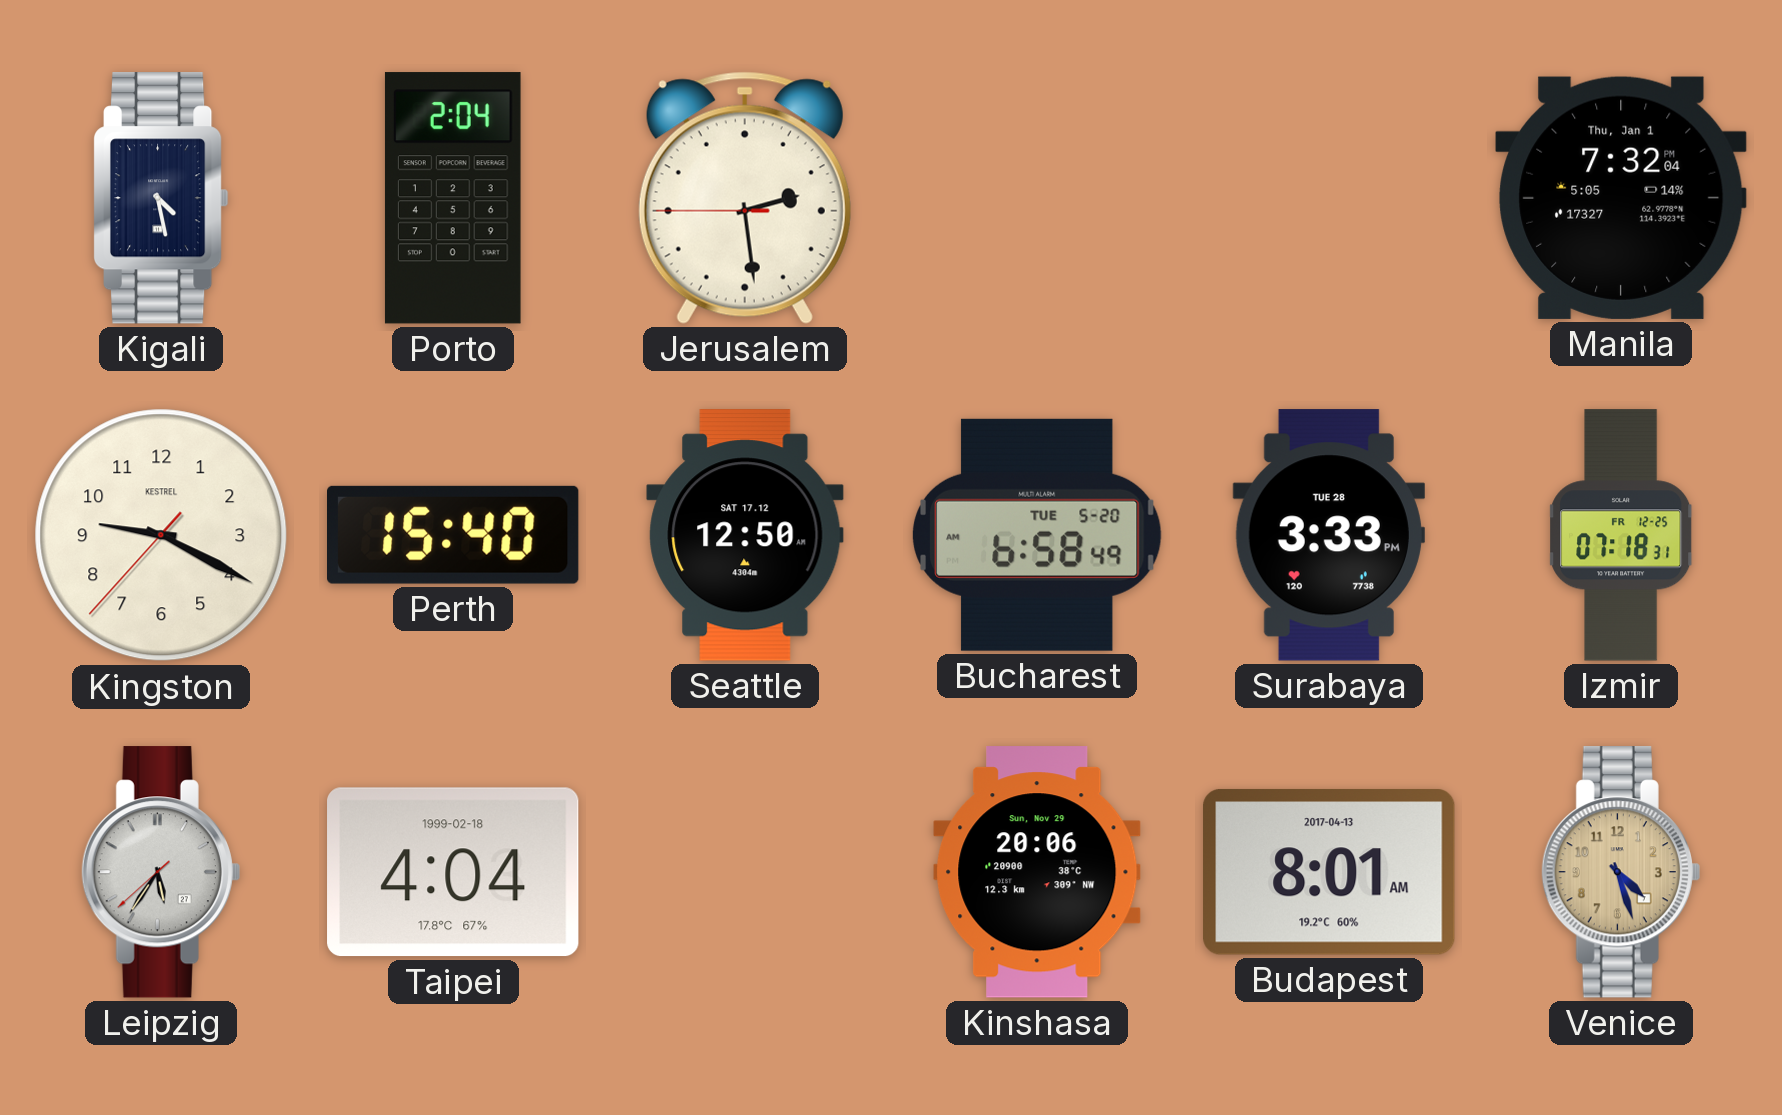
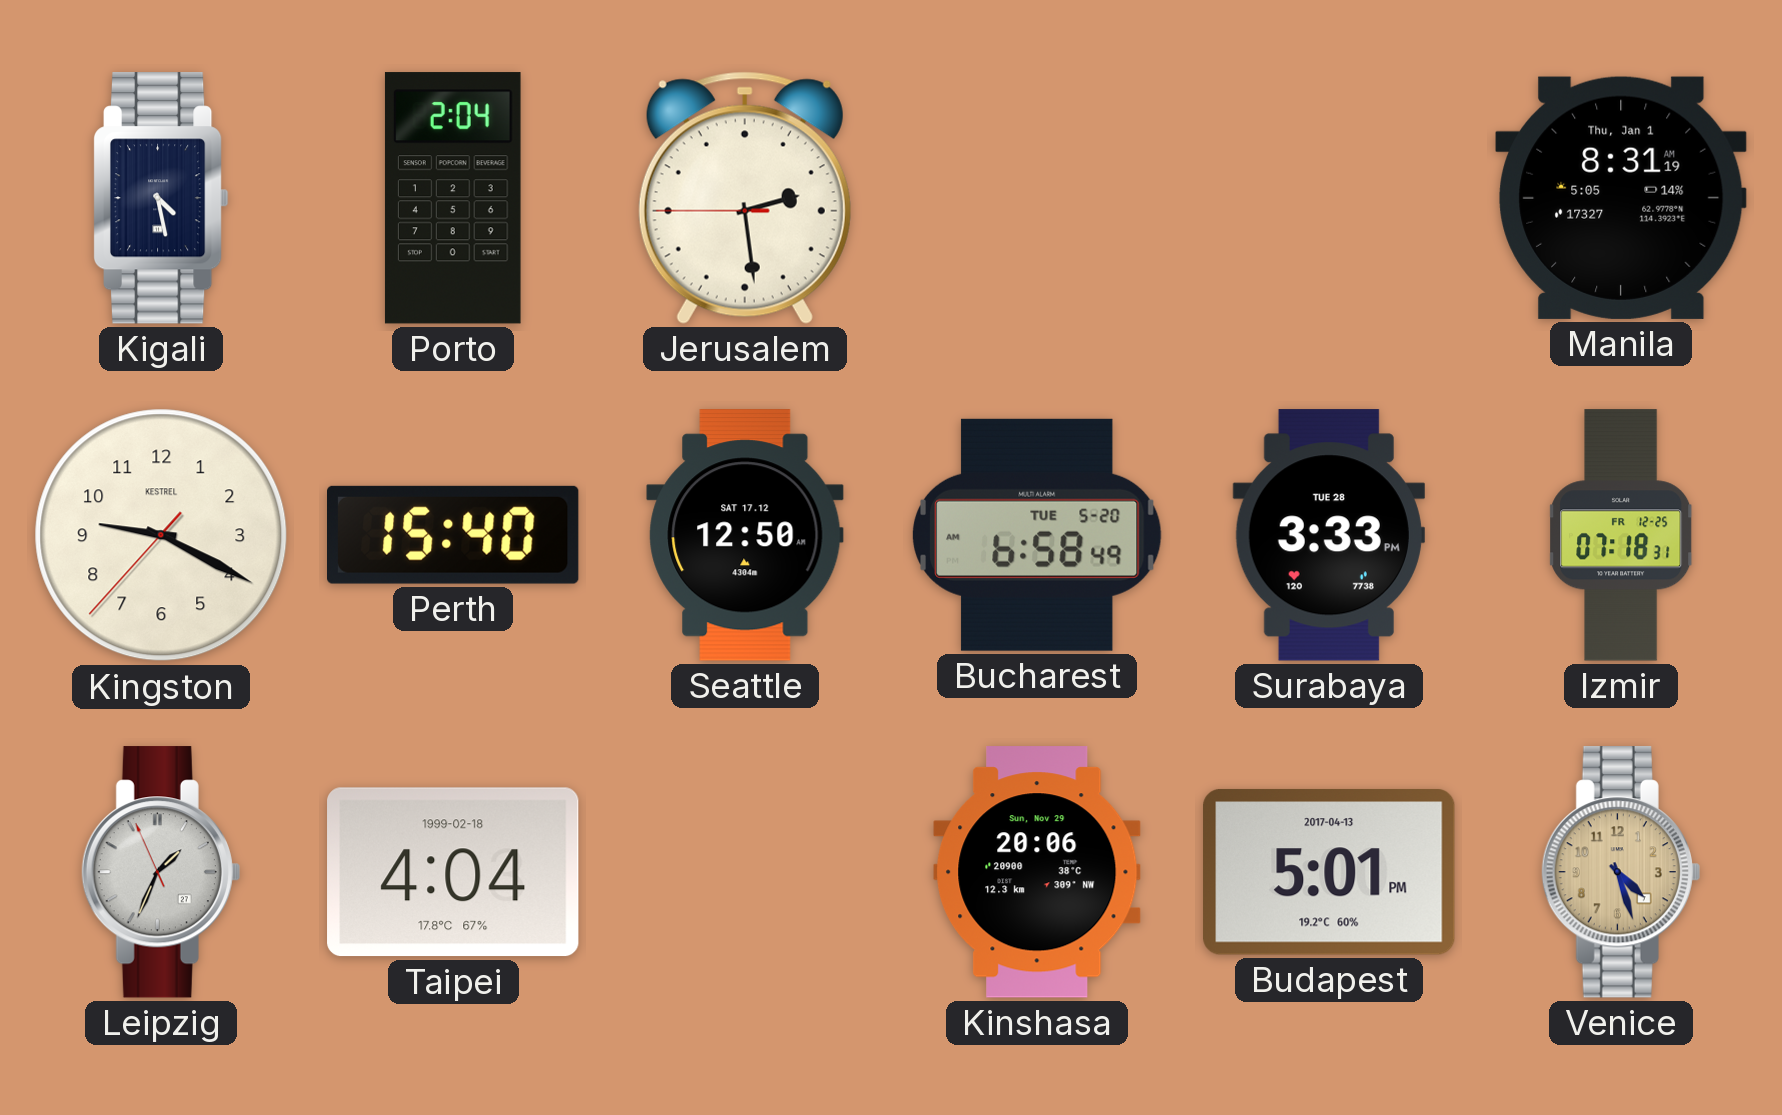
Manila: 7:32 -> 8:31 (1621, 198)
Leipzig: 5:35 -> 1:33 (161, 872)
Budapest: 8:01 -> 5:01 (1329, 872)
